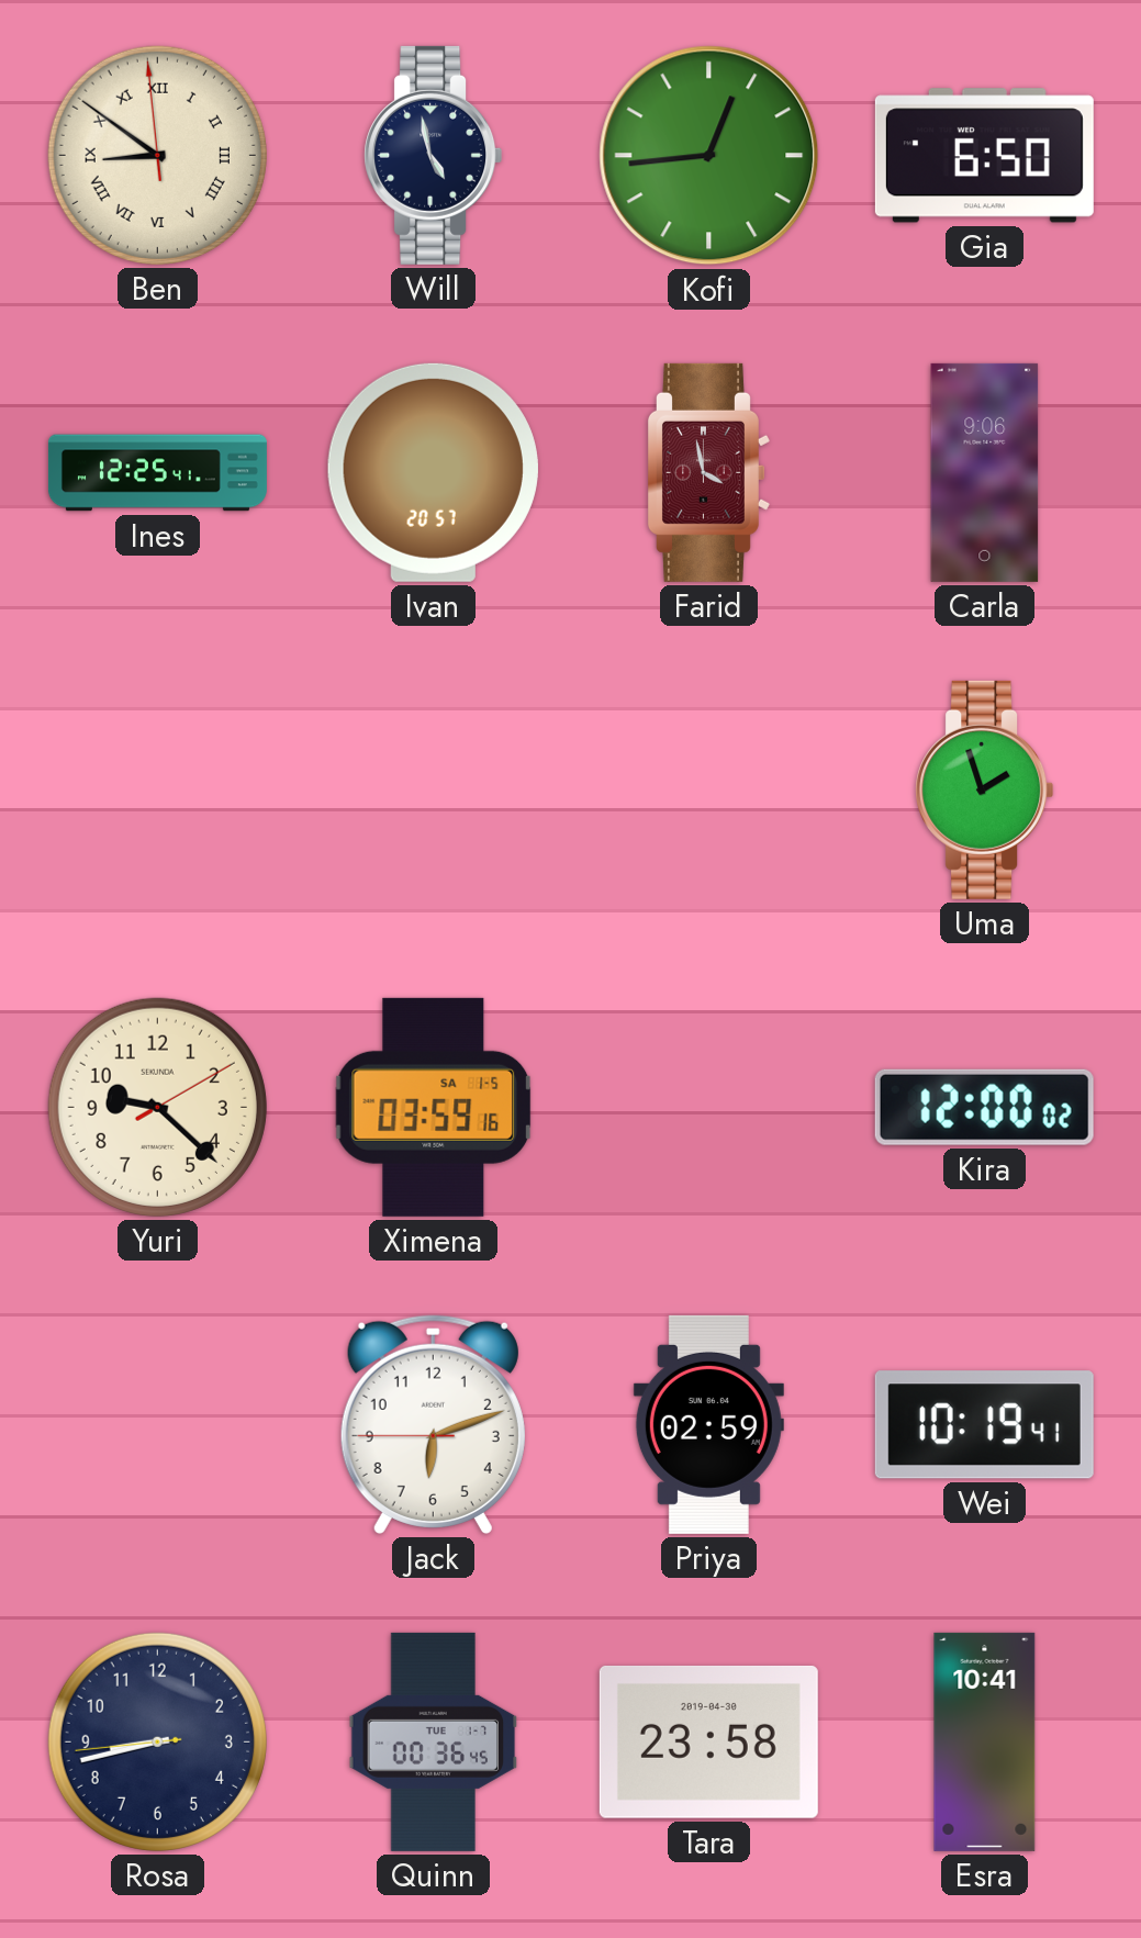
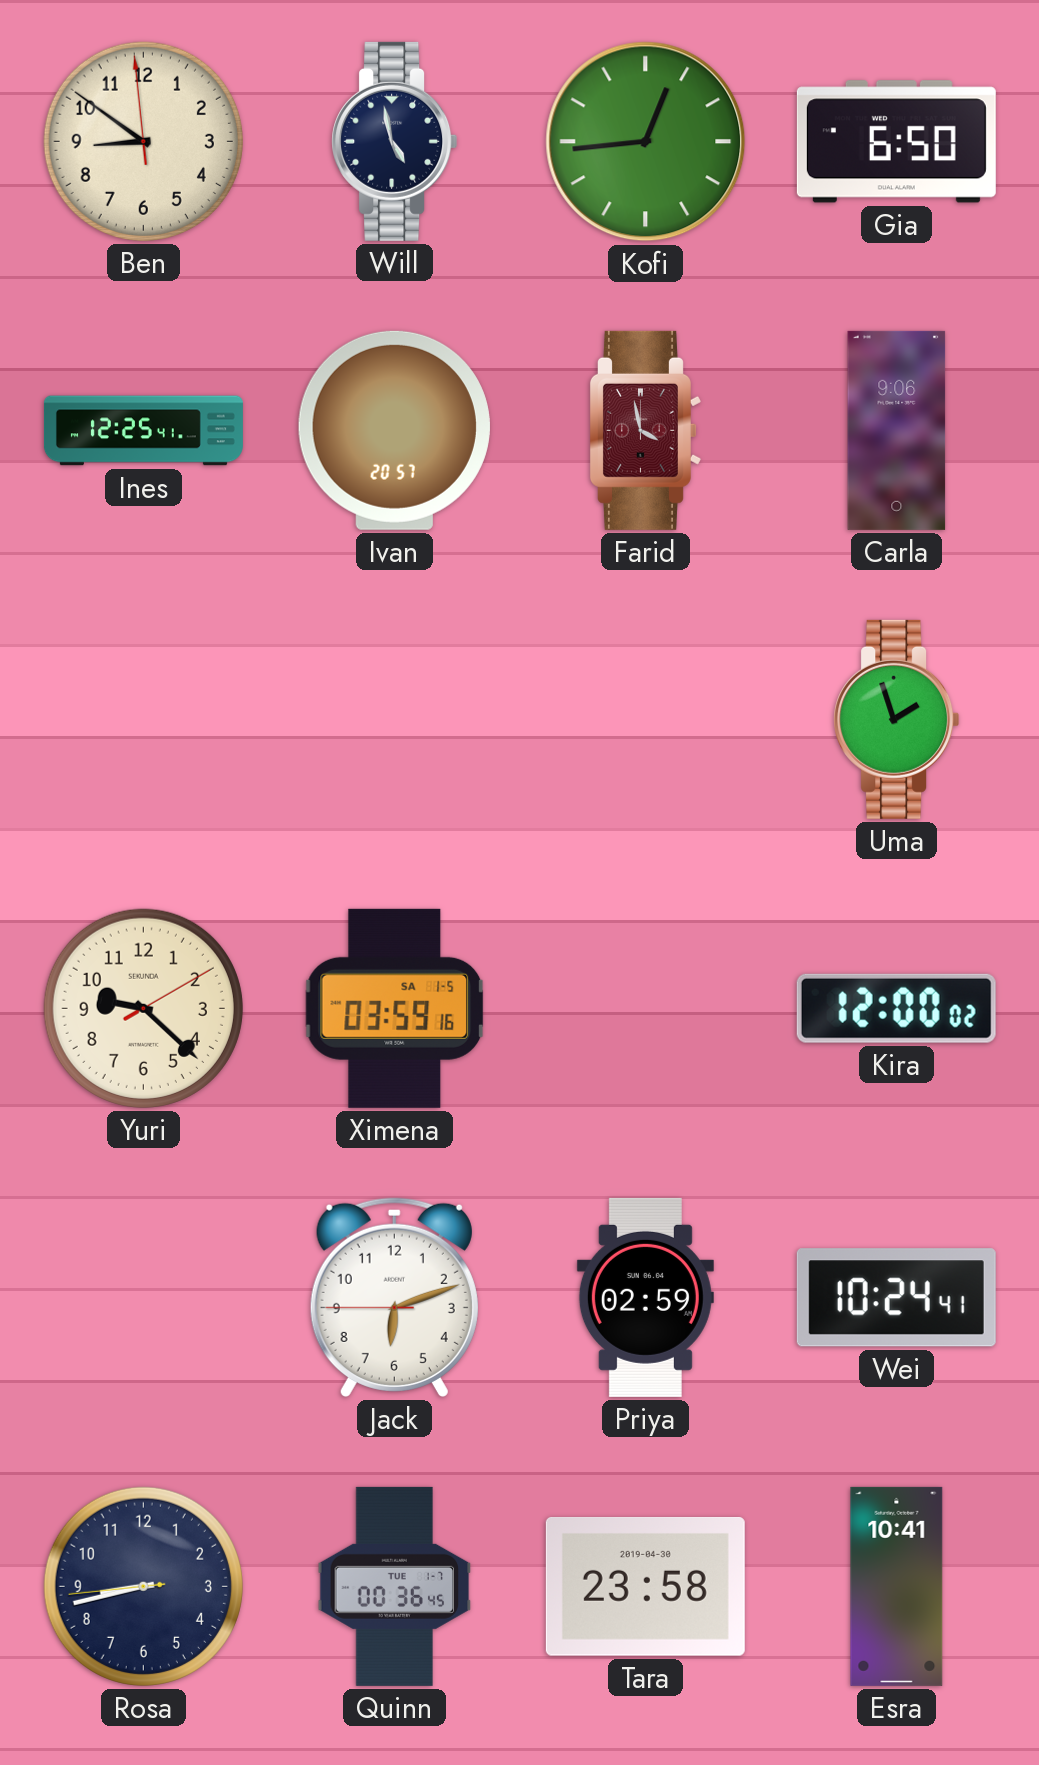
Ben numerals: Roman -> Arabic (143, 141)
Wei: 10:19 -> 10:24 (896, 1298)
